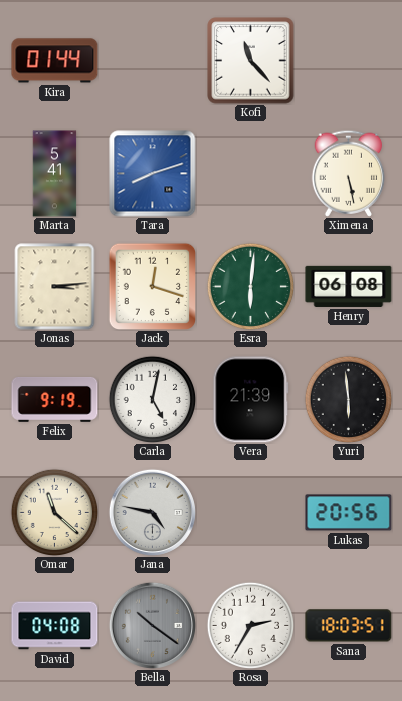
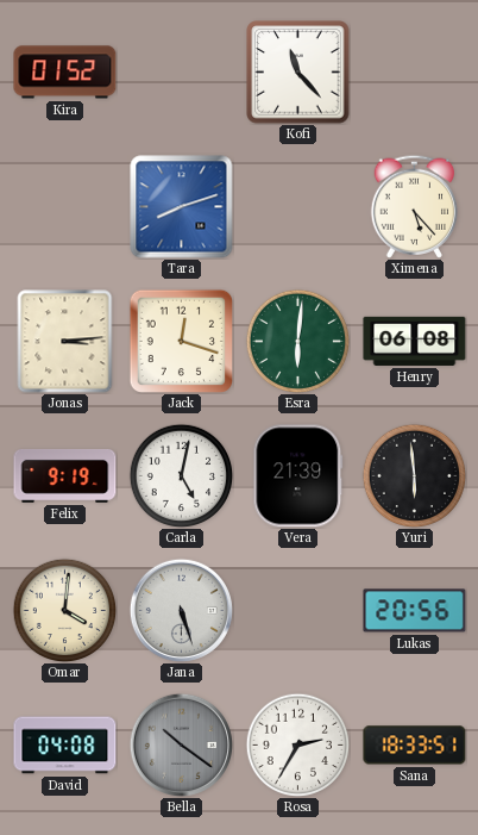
Kira: 01:44 -> 01:52 (65, 73)
Marta: 5:41 -> none (55, 174)
Ximena: 5:28 -> 5:23 (415, 206)
Omar: 11:22 -> 4:01 (64, 610)
Jana: 4:47 -> 5:27 (181, 610)
Sana: 18:03 -> 18:33 (415, 746)
